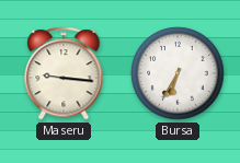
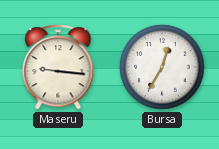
Bursa: 6:35 -> 12:35 (162, 67)
